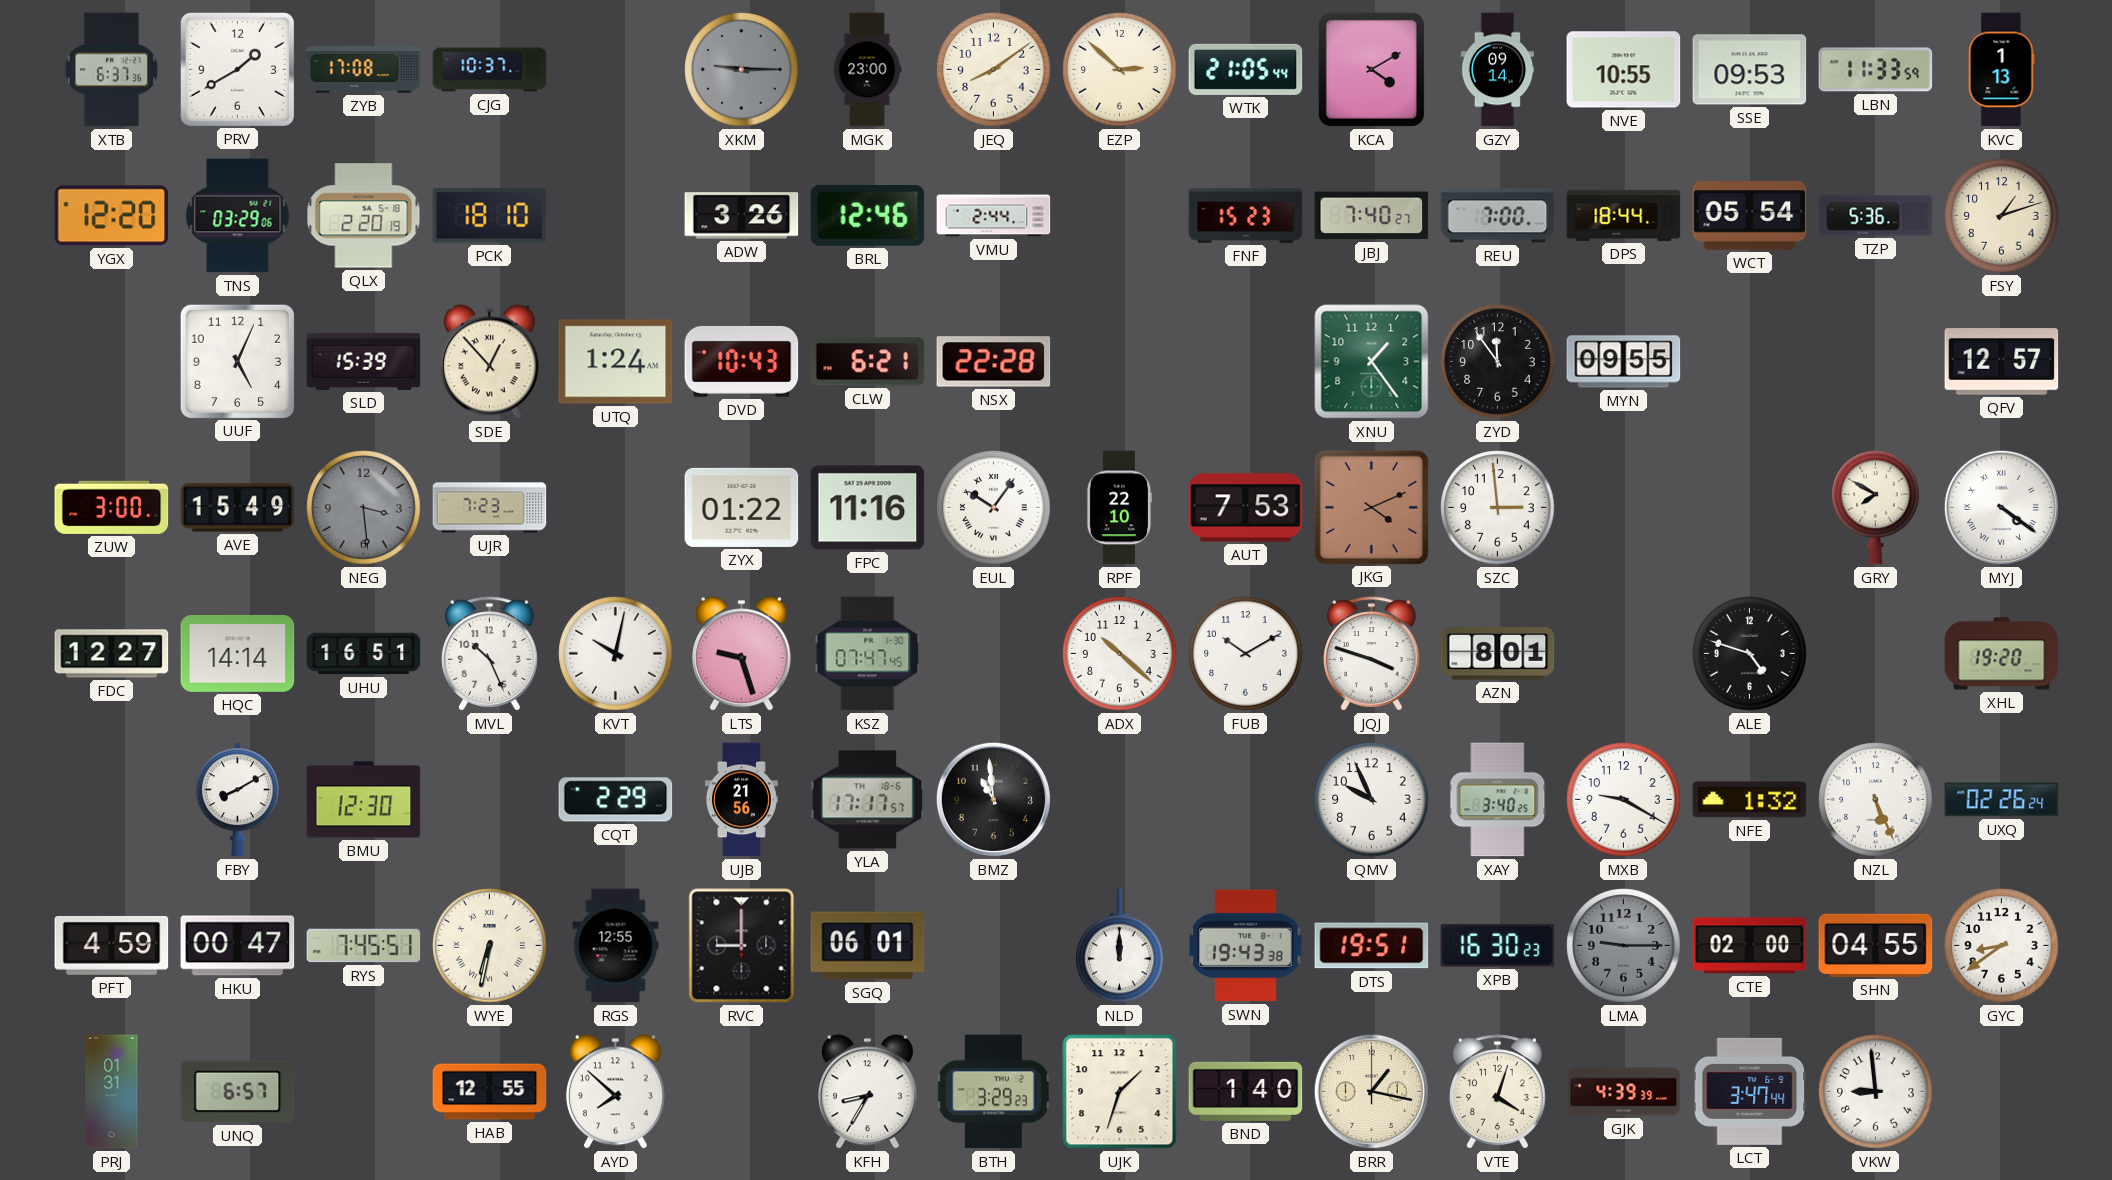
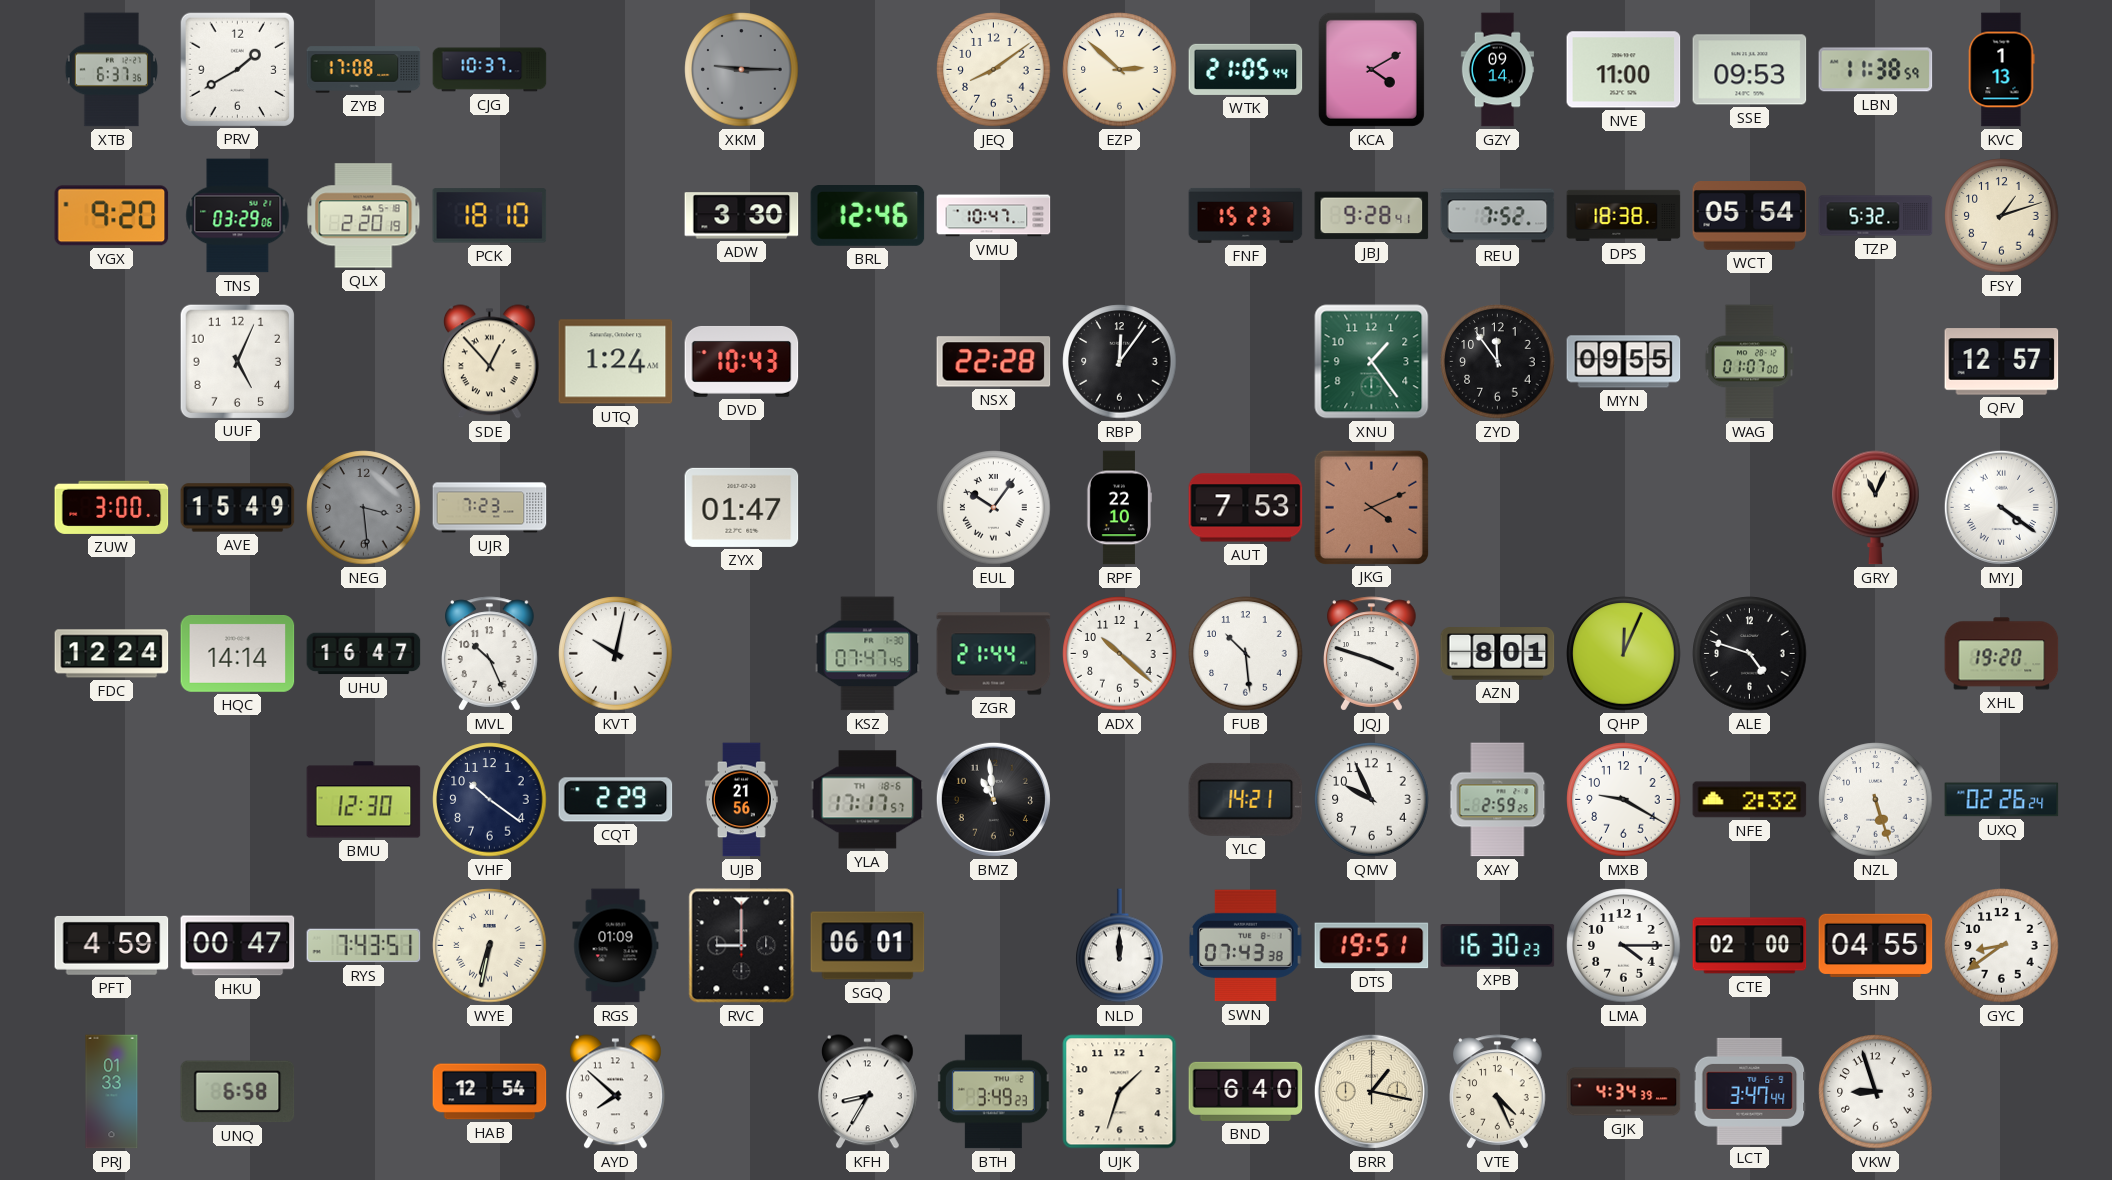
MGK: 23:00 -> none (867, 70)
NVE: 10:55 -> 11:00 (1624, 70)
LBN: 11:33 -> 11:38 (1876, 70)
YGX: 12:20 -> 9:20 (112, 216)
ADW: 3:26 -> 3:30 (742, 216)
VMU: 2:44 -> 10:47 (994, 216)
JBJ: 7:40 -> 9:28 (1372, 216)
REU: 7:00 -> 7:52 (1498, 216)
DPS: 18:44 -> 18:38 (1624, 215)
TZP: 5:36 -> 5:32 (1876, 216)
SLD: 15:39 -> none (364, 361)
CLW: 6:21 -> none (868, 362)
RBP: none -> 12:06 (1120, 362)
WAG: none -> 01:07 (1749, 362)
ZYX: 01:22 -> 01:47 (742, 507)
FPC: 11:16 -> none (868, 508)
SZC: 2:59 -> none (1498, 508)
GRY: 7:50 -> 11:04 (1876, 508)
FDC: 12:27 -> 12:24 (112, 654)
UHU: 16:51 -> 16:47 (364, 654)
LTS: 9:27 -> none (741, 654)
ZGR: none -> 21:44 (994, 654)
FUB: 10:10 -> 10:29 (1246, 654)
QHP: none -> 12:04 (1624, 654)
FBY: 8:10 -> none (237, 800)
VHF: none -> 10:21 (490, 800)
YLC: none -> 14:21 (1246, 799)
XAY: 3:40 -> 2:59 (1498, 800)
NFE: 1:32 -> 2:32 (1750, 800)
NZL: 5:26 -> 5:27 (1876, 800)
RYS: 7:45 -> 7:43 (364, 946)
RGS: 12:55 -> 01:09 (616, 946)
SWN: 19:43 -> 07:43 (1246, 946)
LMA: 9:15 -> 4:15 (1624, 946)
LMA dial: grey -> white (1624, 946)
PRJ: 01:31 -> 01:33 (112, 1092)
UNQ: 6:57 -> 6:58 (238, 1092)
HAB: 12:55 -> 12:54 (490, 1092)
BTH: 3:29 -> 3:49 (993, 1092)
BND: 1:40 -> 6:40 (1246, 1091)
VTE: 4:03 -> 4:26 (1498, 1092)
GJK: 4:39 -> 4:34 (1624, 1092)
VKW: 8:59 -> 8:57 (1876, 1092)
